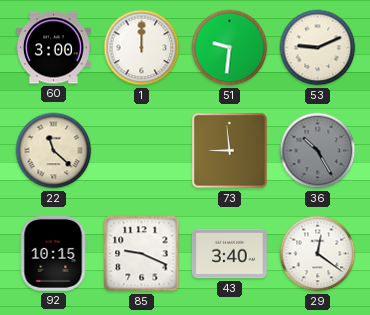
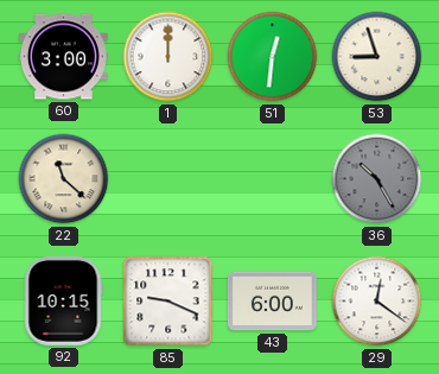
51: 9:31 -> 12:31 (273, 57)
53: 9:11 -> 8:57 (377, 57)
73: 8:59 -> none (230, 151)
43: 3:40 -> 6:00 (272, 302)
